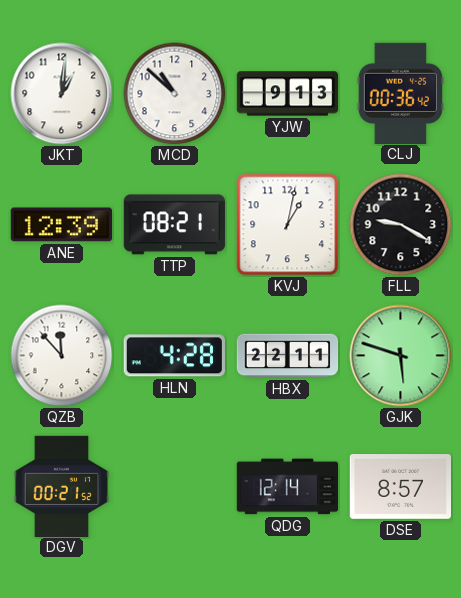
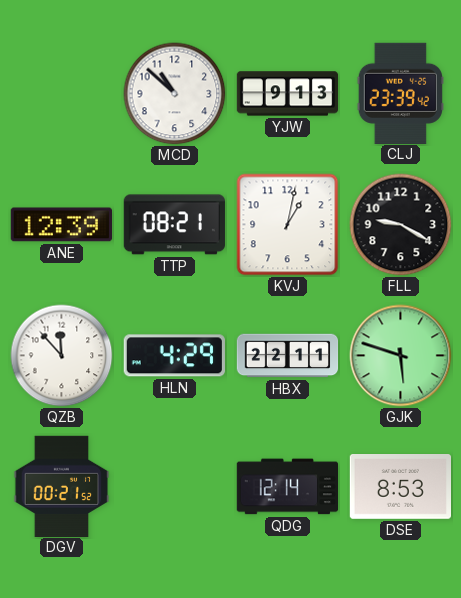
JKT: 1:01 -> none (62, 94)
CLJ: 00:36 -> 23:39 (400, 93)
HLN: 4:28 -> 4:29 (174, 356)
DSE: 8:57 -> 8:53 (400, 487)
